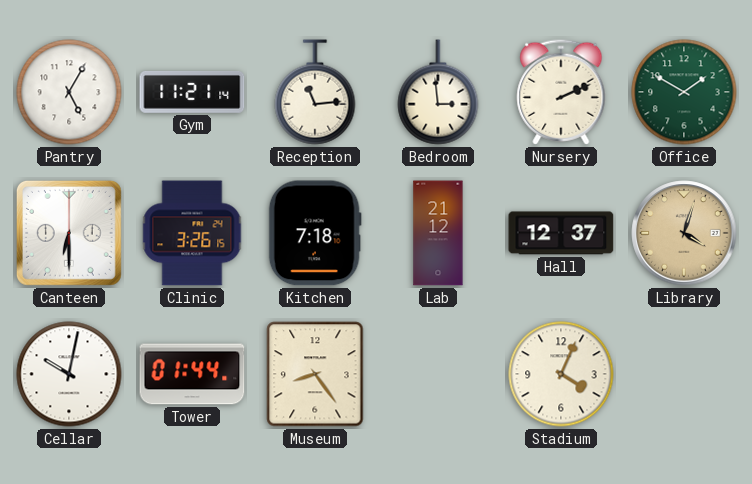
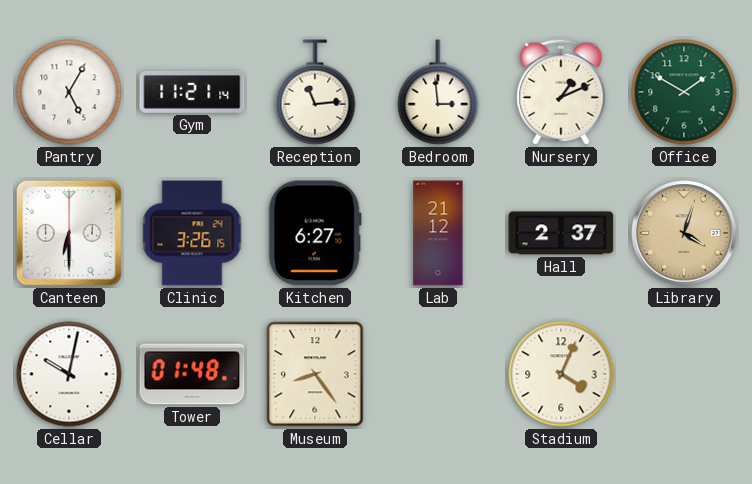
Nursery: 2:11 -> 1:11 (561, 92)
Kitchen: 7:18 -> 6:27 (315, 233)
Hall: 12:37 -> 2:37 (561, 233)
Tower: 01:44 -> 01:48 (192, 374)
